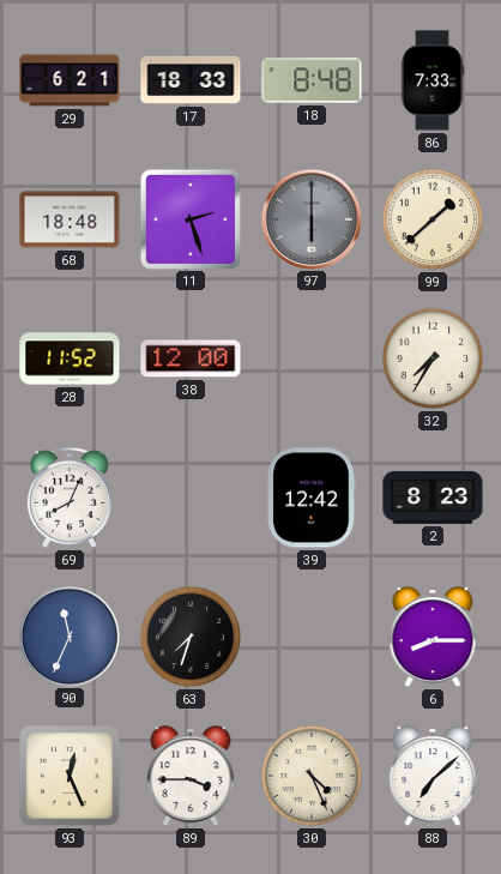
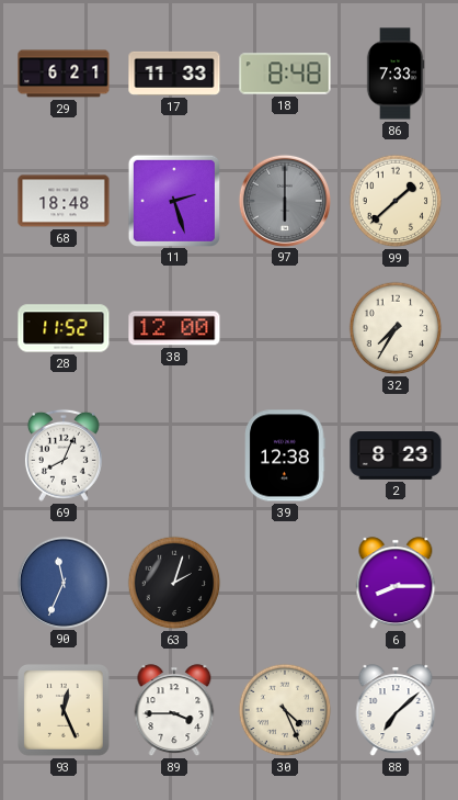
17: 18:33 -> 11:33 (174, 74)
39: 12:42 -> 12:38 (285, 455)
63: 7:33 -> 2:03 (174, 583)
